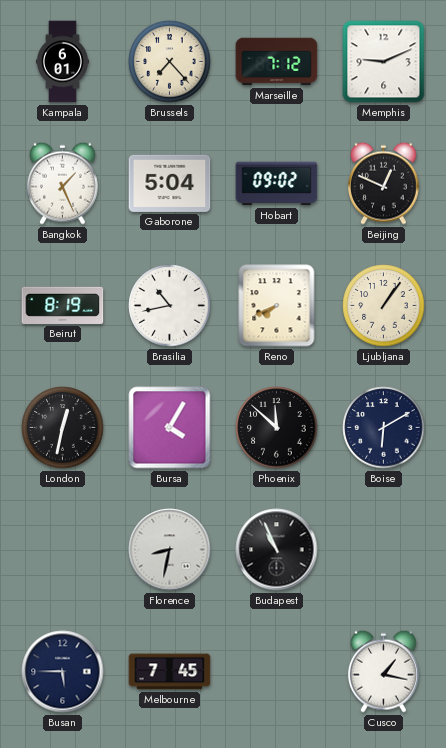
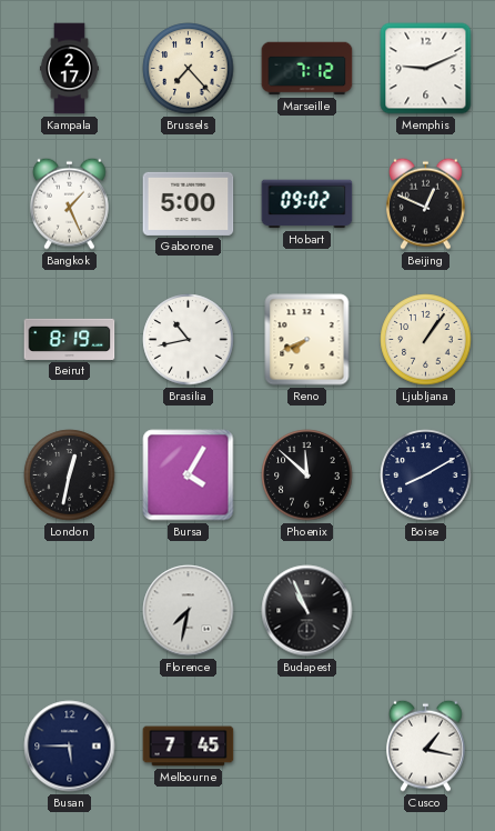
Kampala: 6:01 -> 2:17 (69, 69)
Gaborone: 5:04 -> 5:00 (189, 203)
Boise: 6:10 -> 8:10 (426, 475)
Florence: 8:32 -> 7:32 (189, 611)
